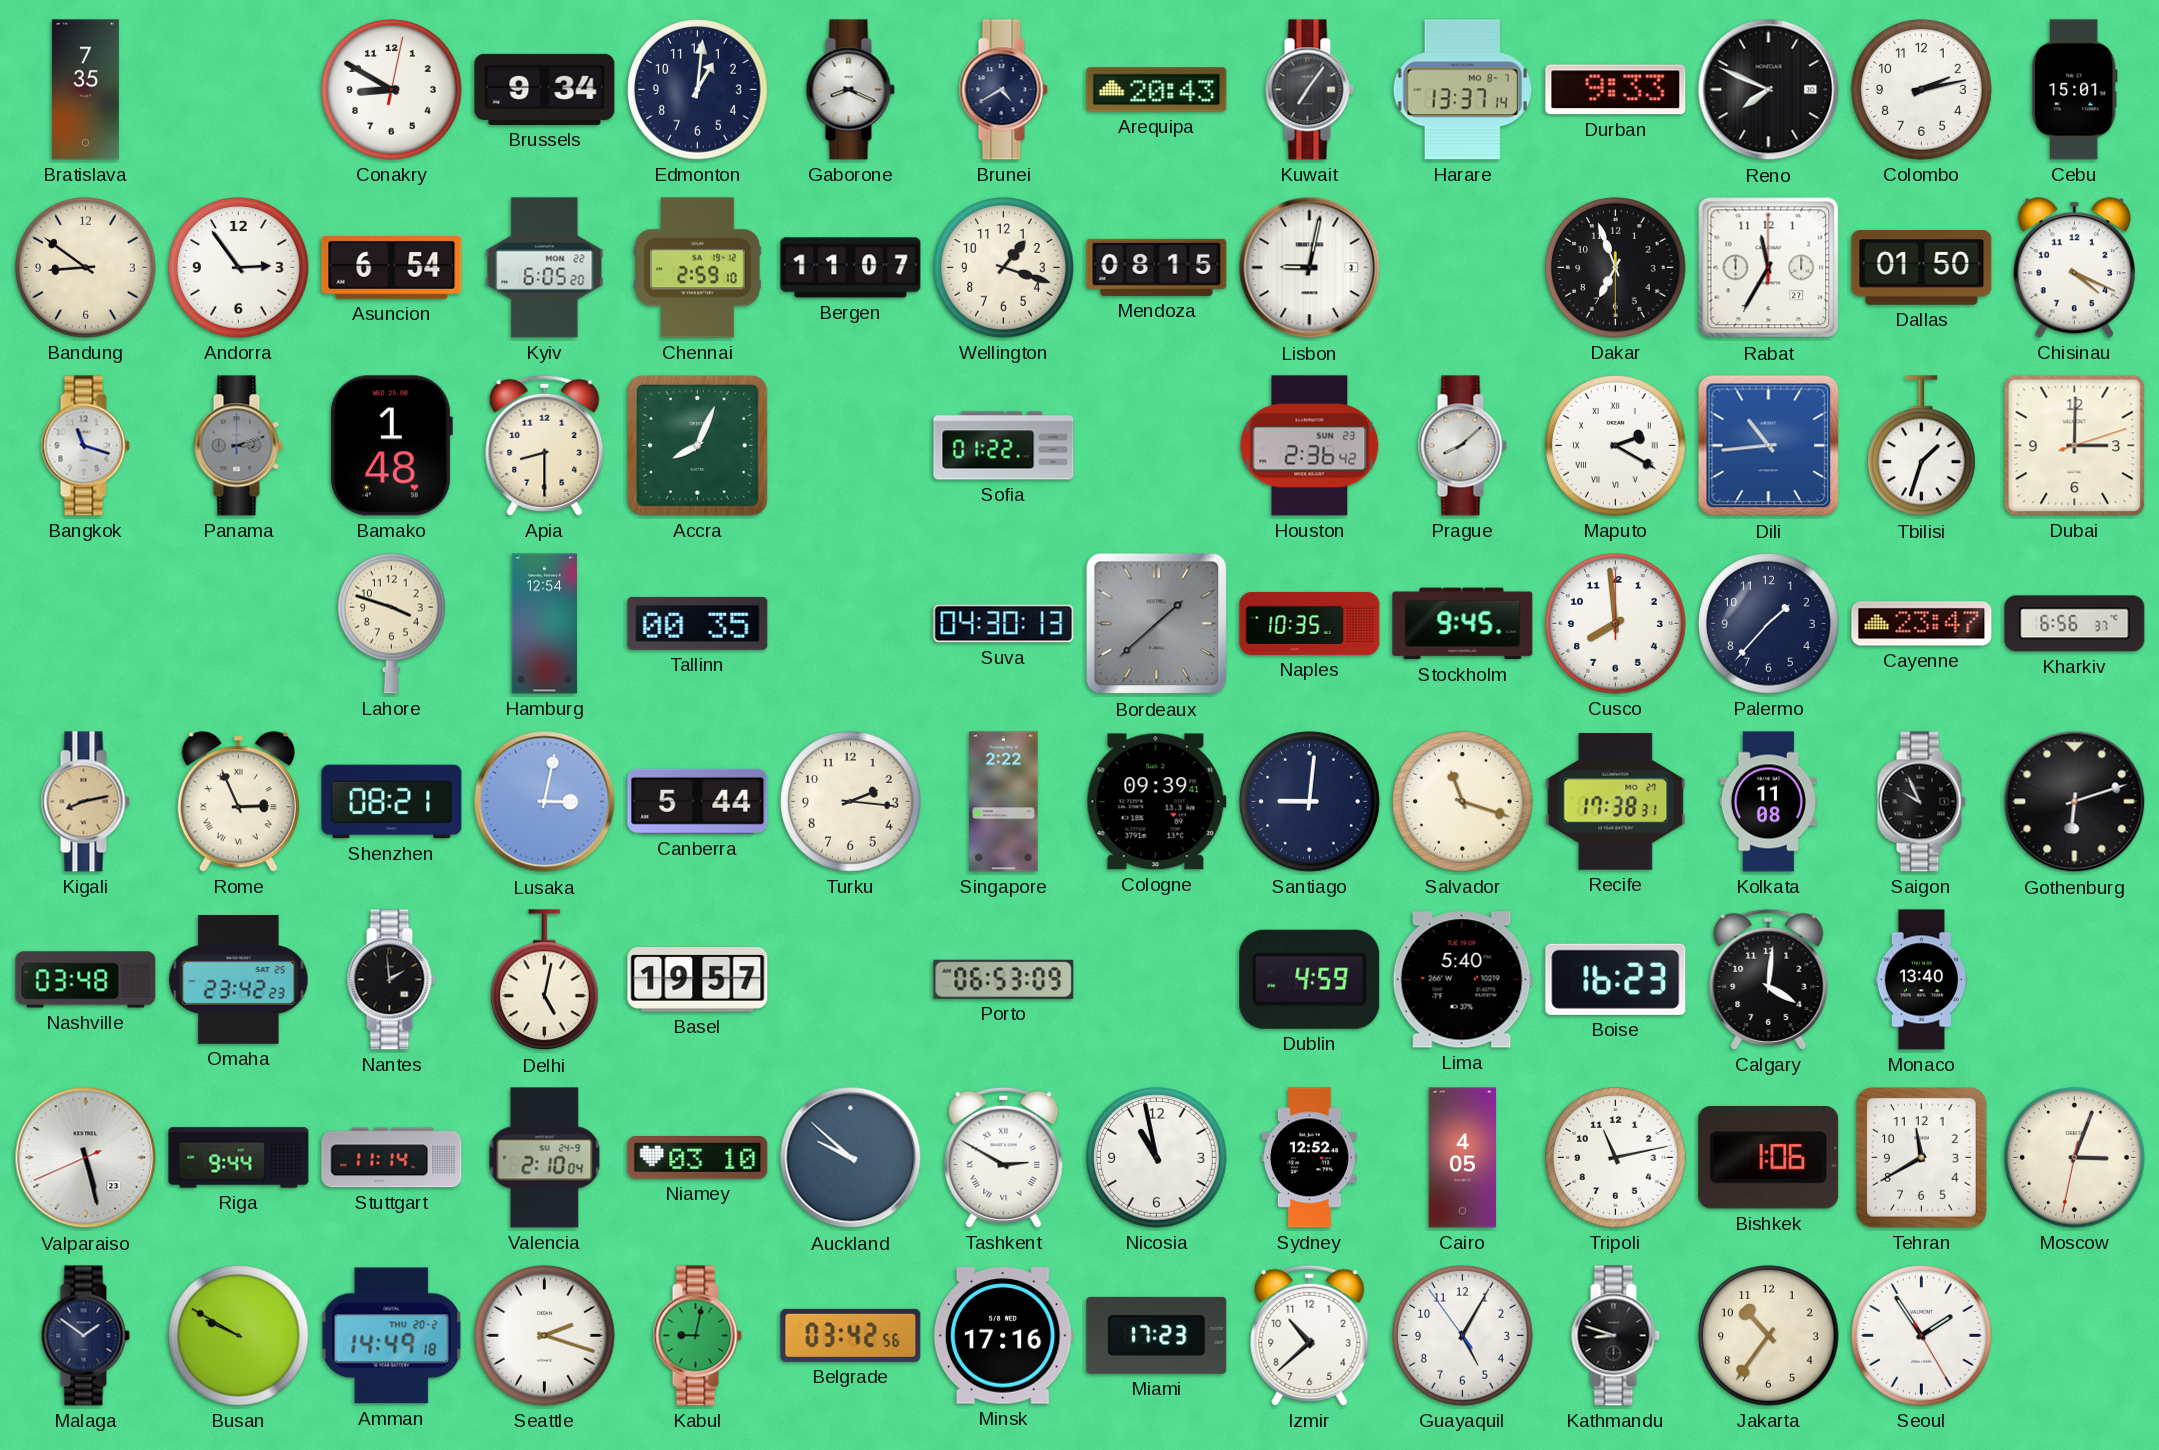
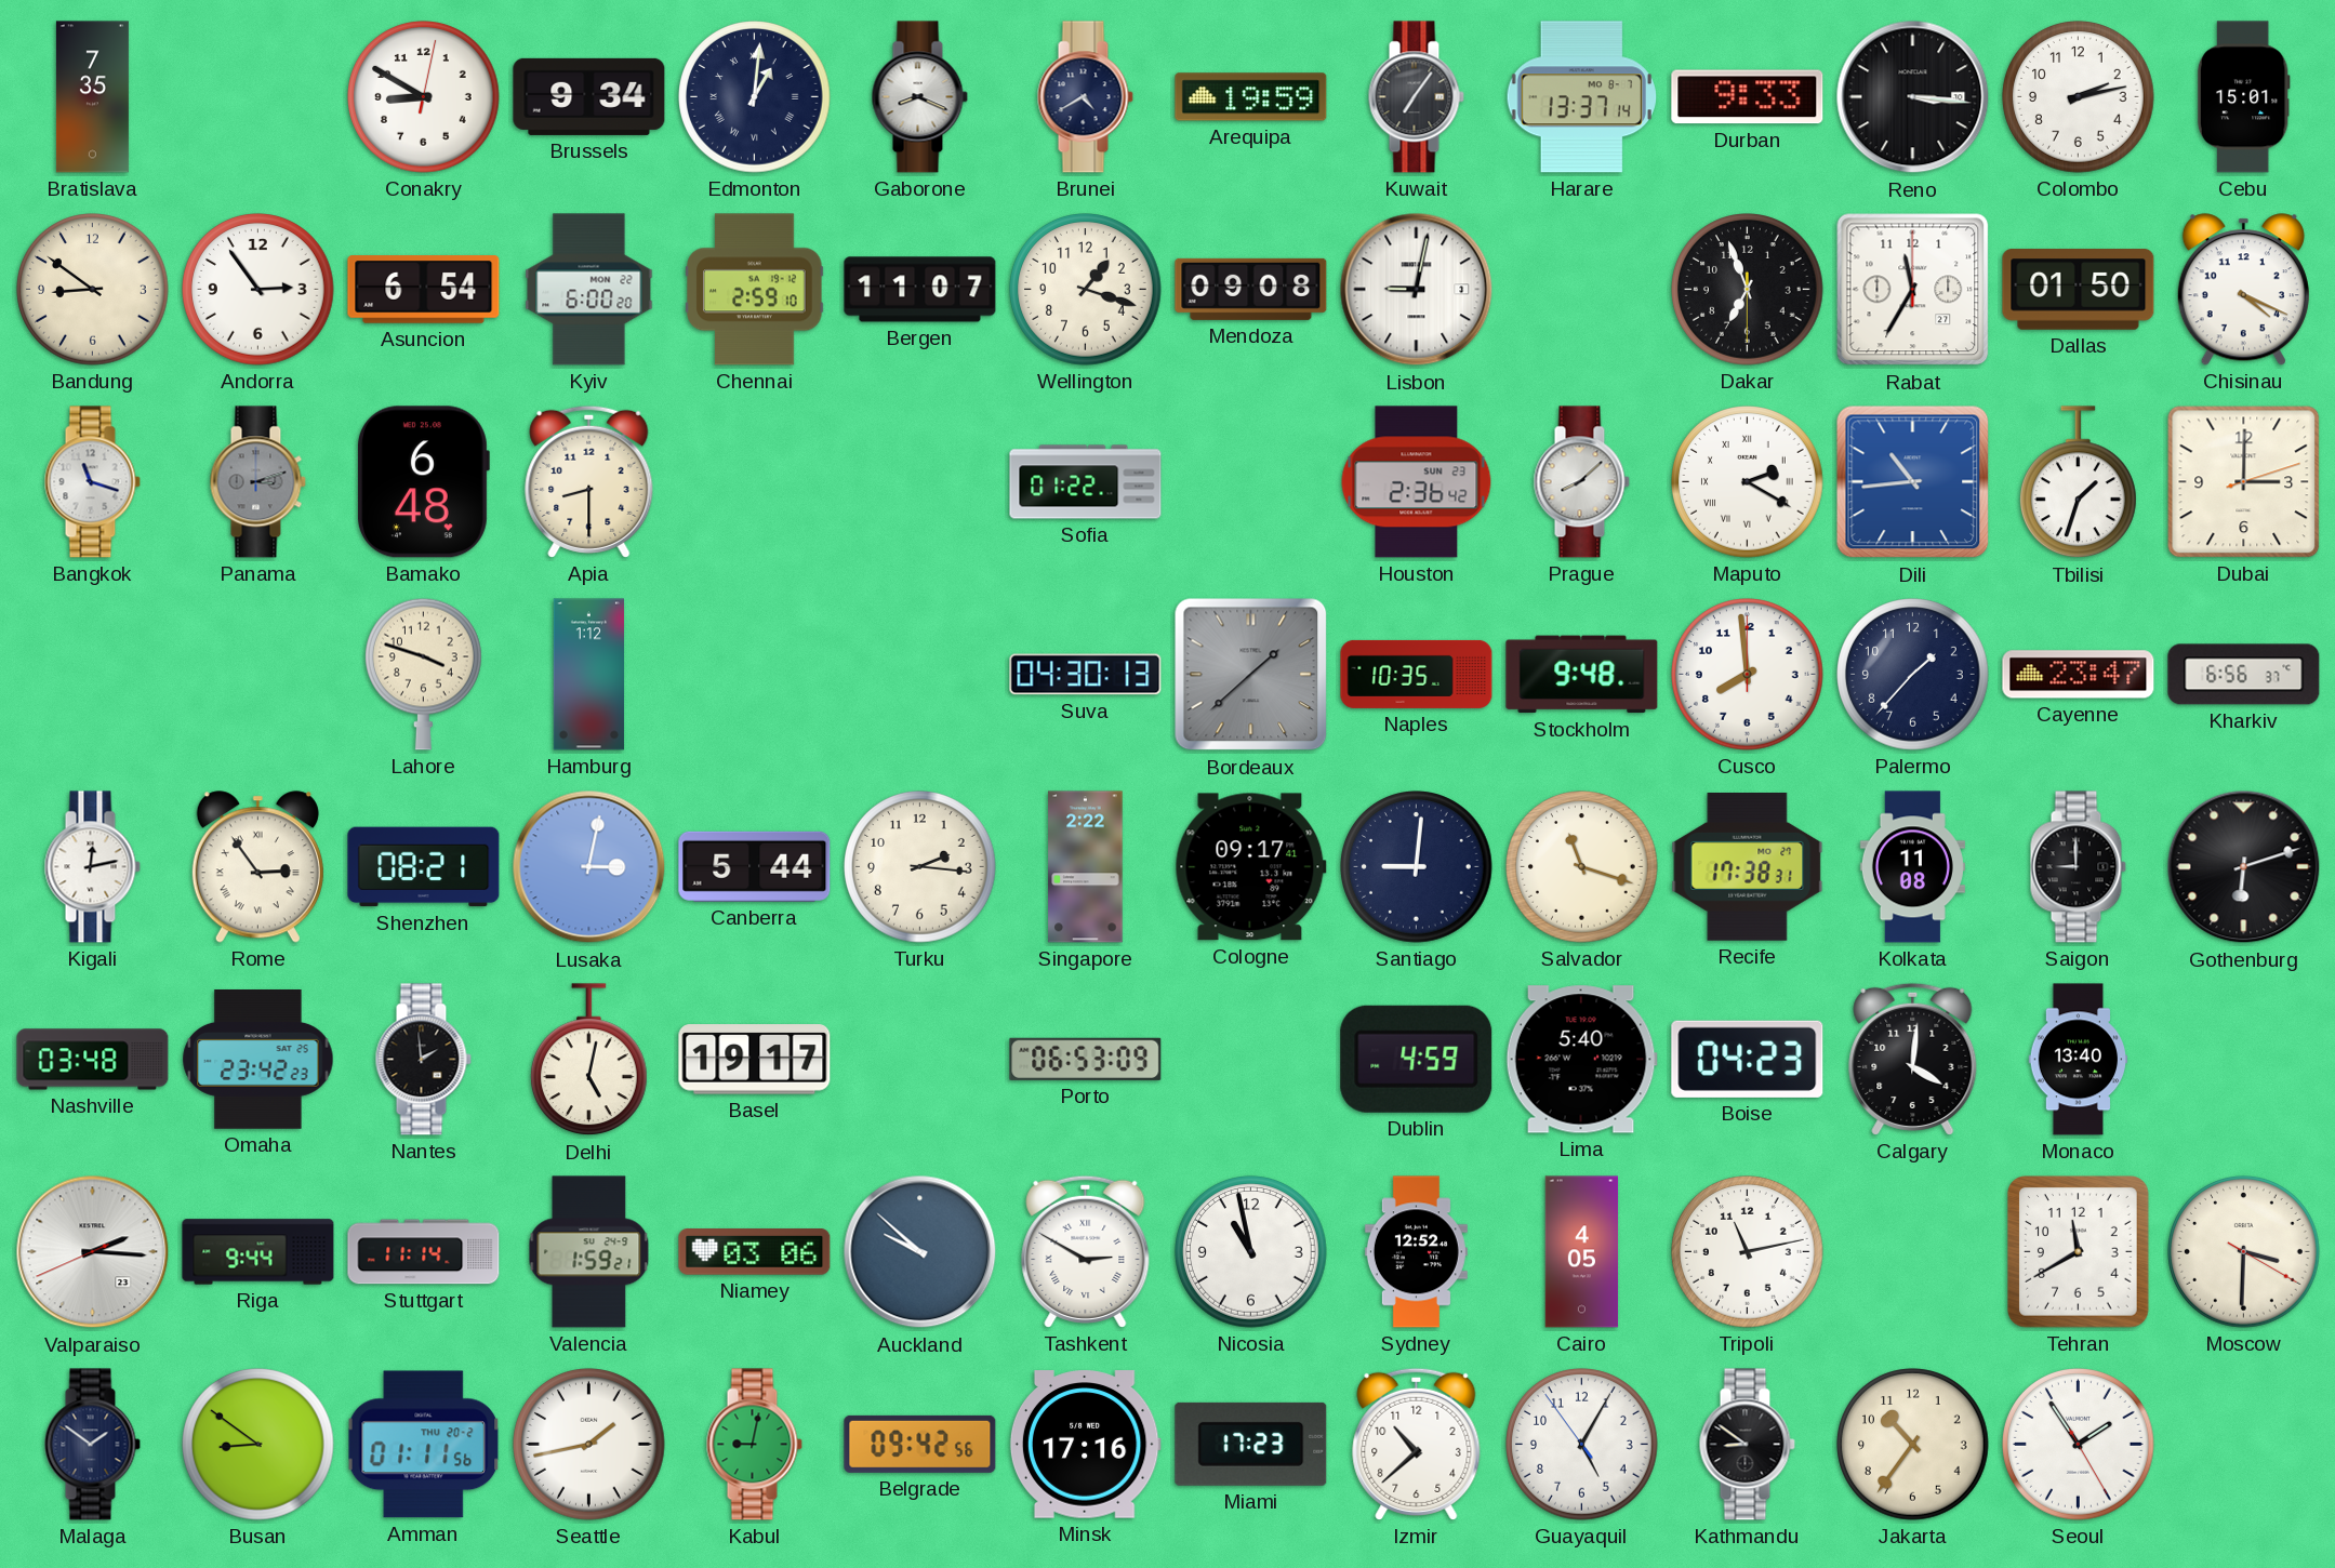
Edmonton numerals: Arabic -> Roman (755, 97)
Arequipa: 20:43 -> 19:59 (1251, 97)
Reno: 7:49 -> 3:16 (1913, 97)
Kyiv: 6:05 -> 6:00 (589, 290)
Mendoza: 08:15 -> 09:08 (1251, 289)
Bamako: 1:48 -> 6:48 (423, 482)
Accra: 8:04 -> none (697, 445)
Hamburg: 12:54 -> 1:12 (588, 675)
Tallinn: 00:35 -> none (698, 623)
Stockholm: 9:45 -> 9:48 (1582, 675)
Kigali: 8:13 -> 12:13 (92, 867)
Kigali dial: champagne -> white (92, 867)
Rome: 2:56 -> 2:54 (257, 867)
Cologne: 09:39 -> 09:17 (1250, 867)
Saigon: 9:56 -> 9:00 (2078, 867)
Basel: 19:57 -> 19:17 (755, 1060)
Boise: 16:23 -> 04:23 (1748, 1059)
Valparaiso: 5:27 -> 2:15 (93, 1252)
Valencia: 2:10 -> 1:59 (589, 1252)
Niamey: 03:10 -> 03:06 (755, 1252)
Bishkek: 1:06 -> none (1769, 1157)
Moscow: 3:03 -> 3:30 (2244, 1252)
Busan: 9:50 -> 8:51 (258, 1445)
Amman: 14:49 -> 01:11 (424, 1445)
Seattle: 2:18 -> 1:43 (589, 1445)
Belgrade: 03:42 -> 09:42 (920, 1444)
Kathmandu: 8:48 -> 8:51 (1747, 1445)
